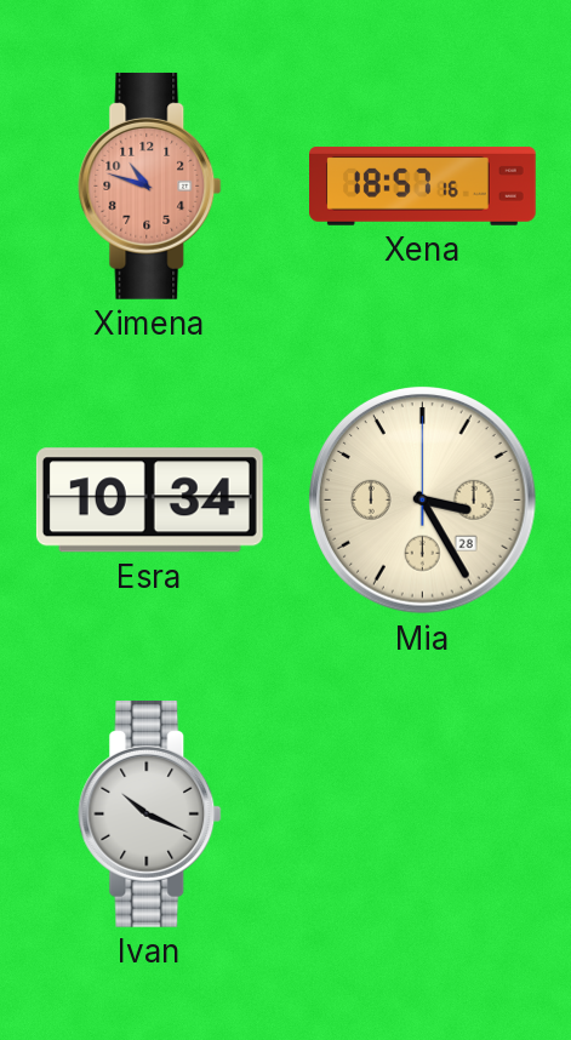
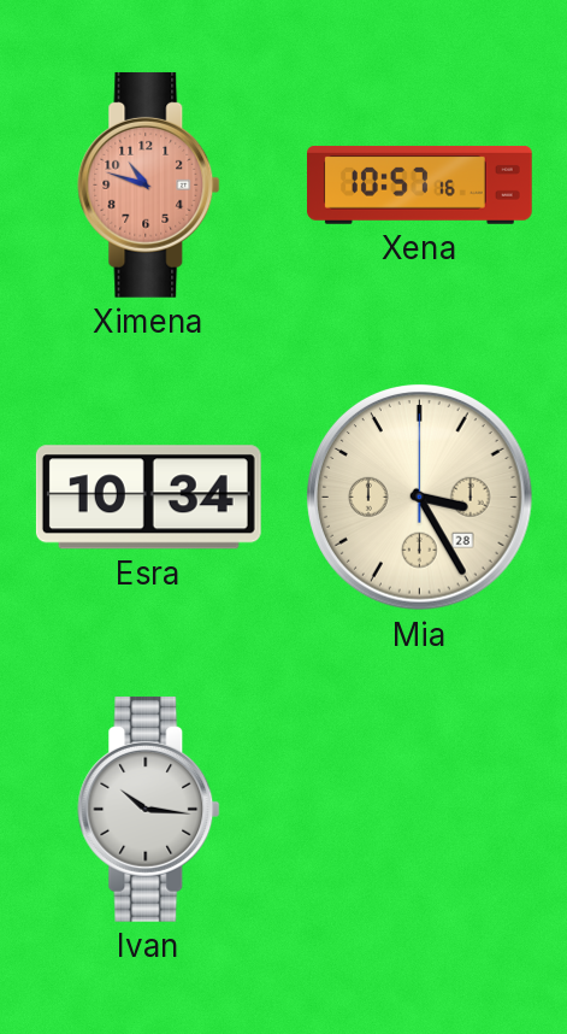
Xena: 18:57 -> 10:57 (420, 186)
Ivan: 10:19 -> 10:16 (149, 809)
